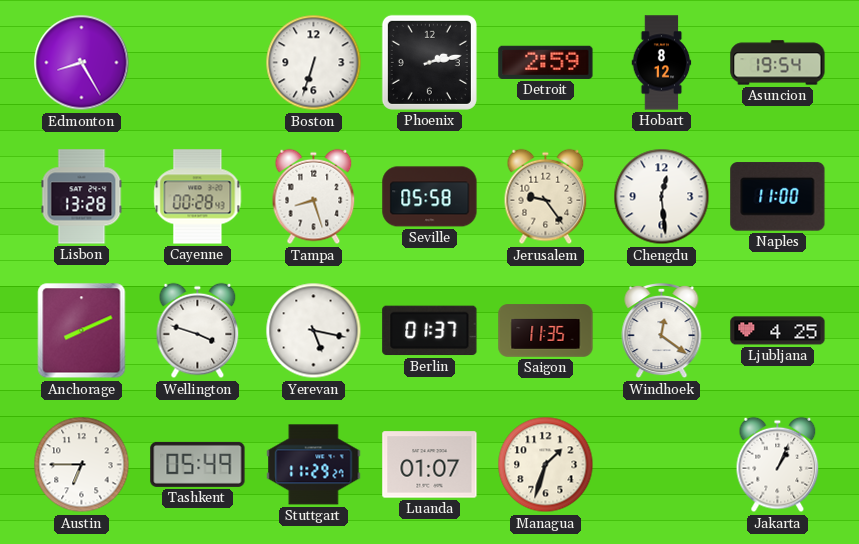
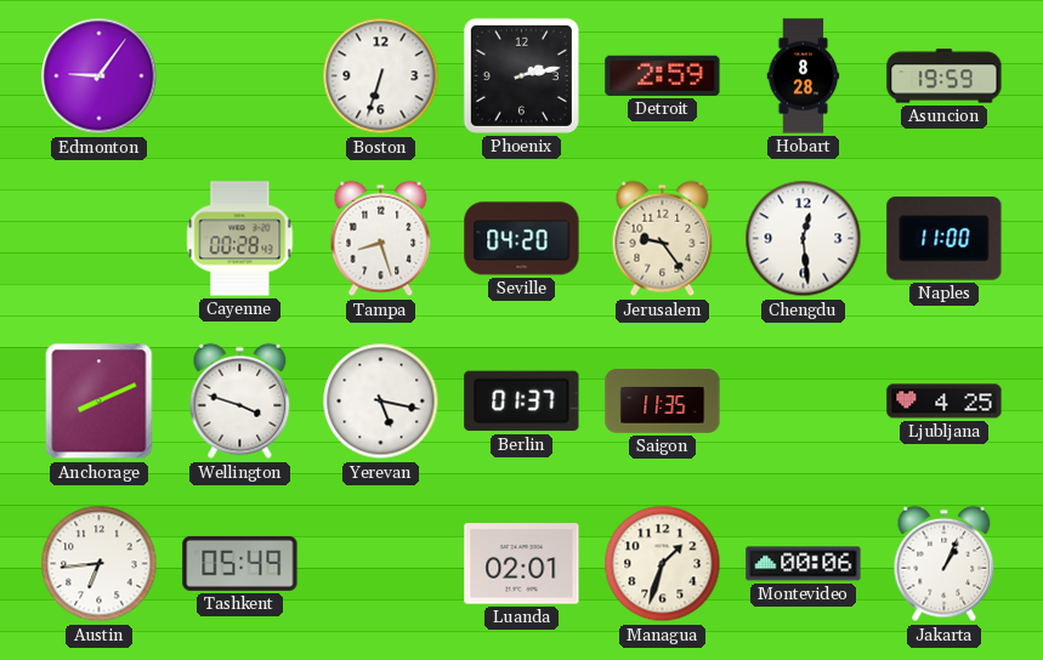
Edmonton: 8:25 -> 9:06 (100, 76)
Hobart: 8:12 -> 8:28 (804, 76)
Asuncion: 19:54 -> 19:59 (945, 76)
Lisbon: 13:28 -> none (82, 197)
Seville: 05:58 -> 04:20 (522, 239)
Windhoek: 12:21 -> none (662, 332)
Austin: 6:45 -> 6:44 (100, 564)
Stuttgart: 11:29 -> none (314, 465)
Luanda: 01:07 -> 02:01 (522, 564)
Montevideo: none -> 00:06 (804, 564)
